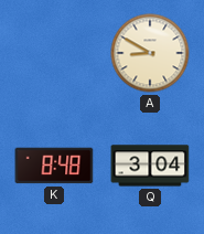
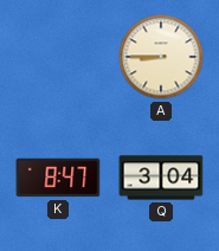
A: 8:50 -> 8:45 (161, 57)
K: 8:48 -> 8:47 (58, 178)
